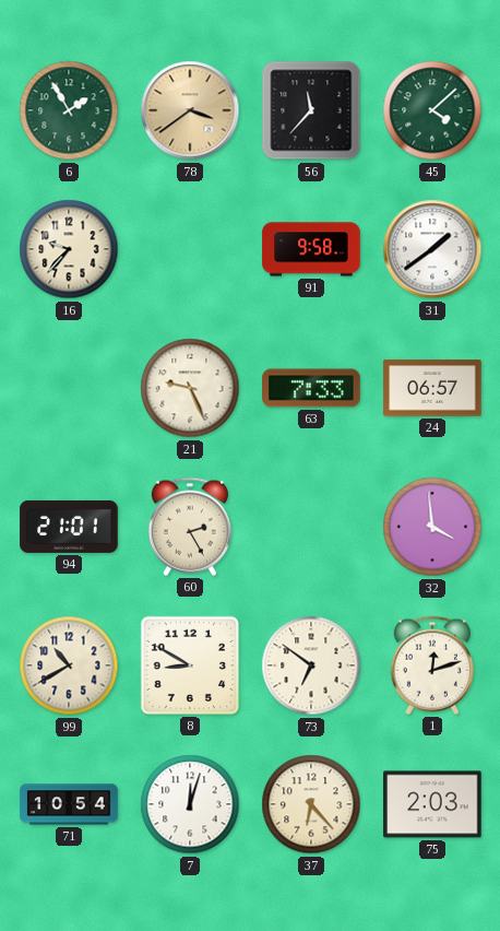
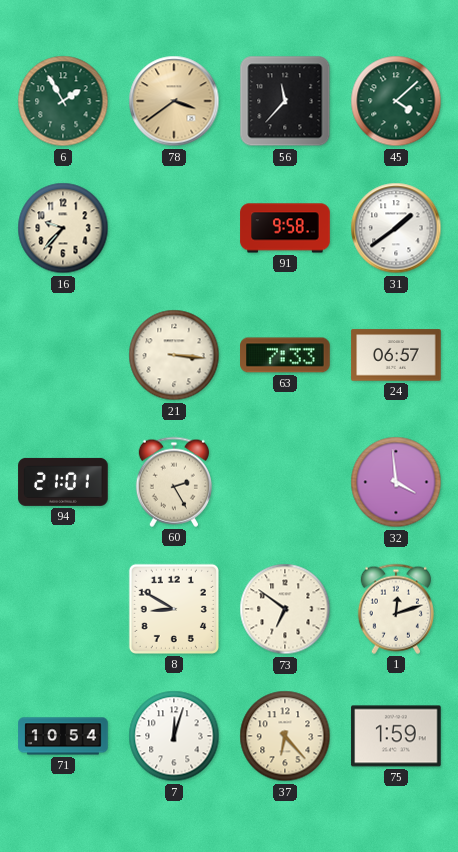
21: 9:26 -> 3:16 (174, 355)
99: 10:40 -> none (69, 665)
75: 2:03 -> 1:59 (396, 736)
